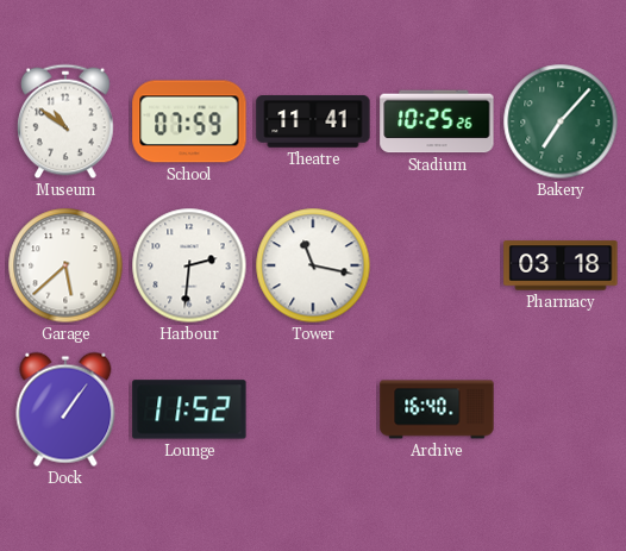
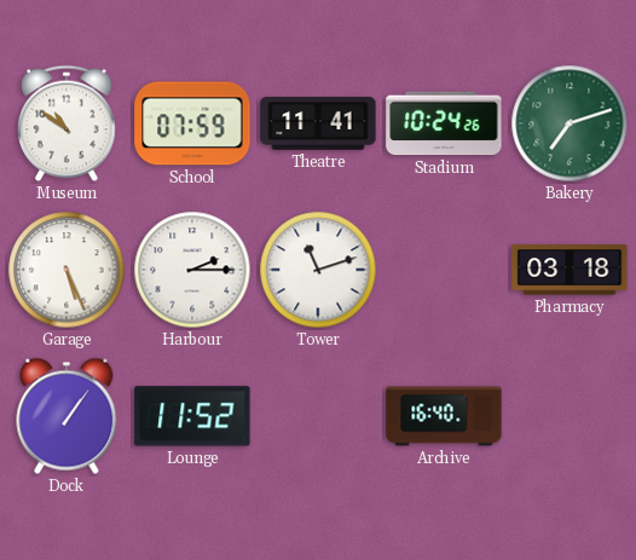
Stadium: 10:25 -> 10:24 (444, 123)
Bakery: 7:07 -> 7:12 (569, 123)
Garage: 5:38 -> 5:26 (67, 270)
Harbour: 2:31 -> 2:15 (192, 270)
Tower: 11:17 -> 11:12 (318, 270)
